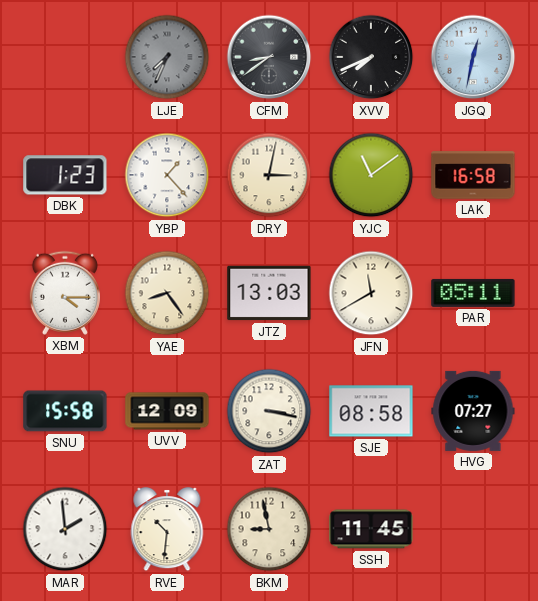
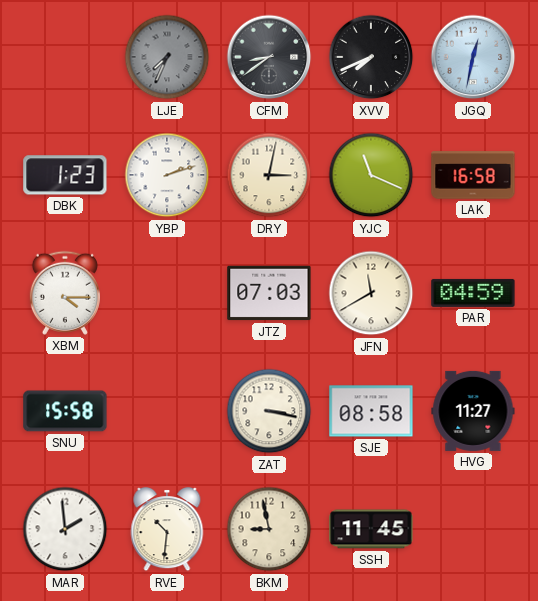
YBP: 1:23 -> 2:12 (167, 175)
YJC: 11:09 -> 11:19 (371, 175)
YAE: 8:24 -> none (167, 293)
JTZ: 13:03 -> 07:03 (269, 293)
PAR: 05:11 -> 04:59 (473, 293)
UVV: 12:09 -> none (167, 411)
HVG: 07:27 -> 11:27 (473, 411)
